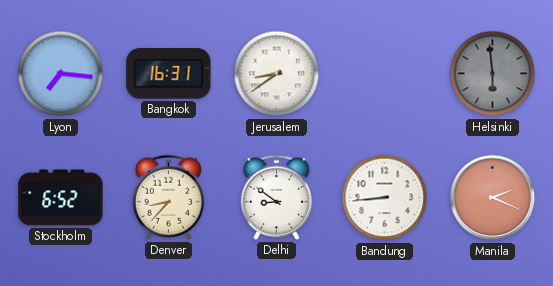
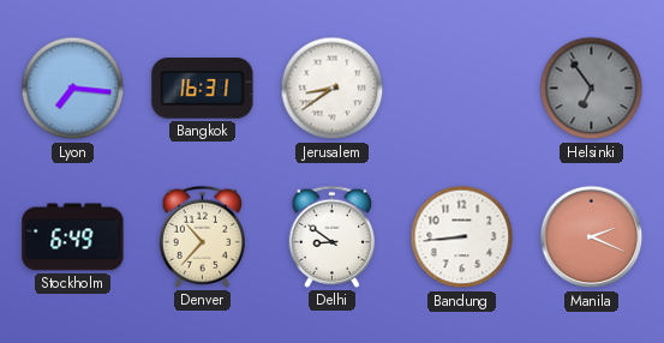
Helsinki: 5:59 -> 6:54 (592, 89)
Stockholm: 6:52 -> 6:49 (73, 237)
Denver: 8:37 -> 10:37 (203, 236)
